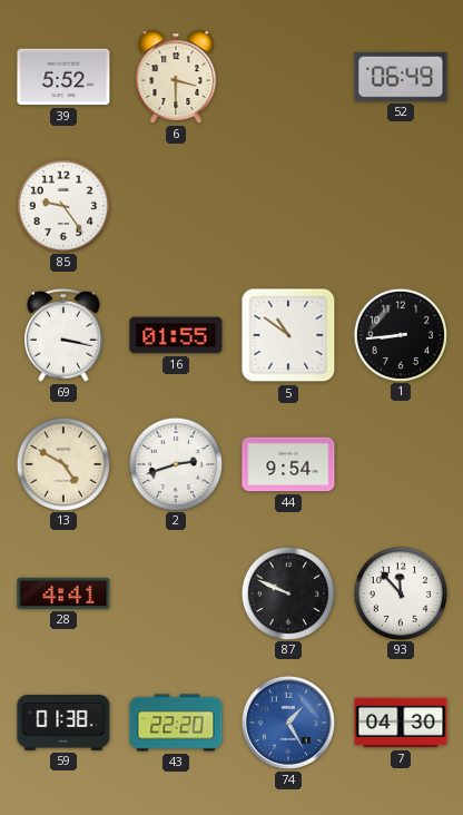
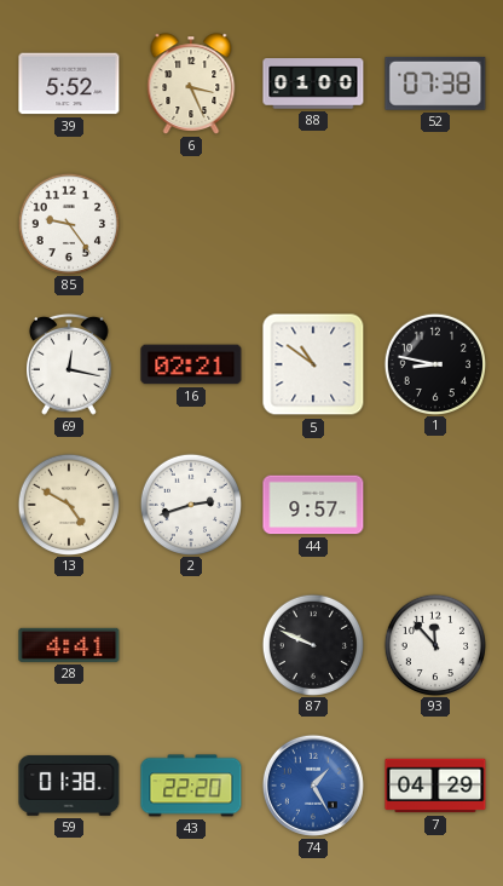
6: 3:30 -> 3:26 (191, 84)
88: none -> 01:00 (313, 84)
52: 06:49 -> 07:38 (435, 84)
69: 3:17 -> 12:17 (70, 364)
16: 01:55 -> 02:21 (191, 364)
1: 8:44 -> 8:47 (434, 363)
44: 9:54 -> 9:57 (313, 505)
7: 04:30 -> 04:29 (435, 786)
